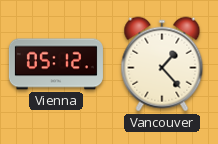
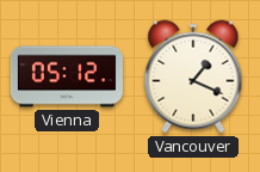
Vancouver: 1:23 -> 1:19 (193, 76)
